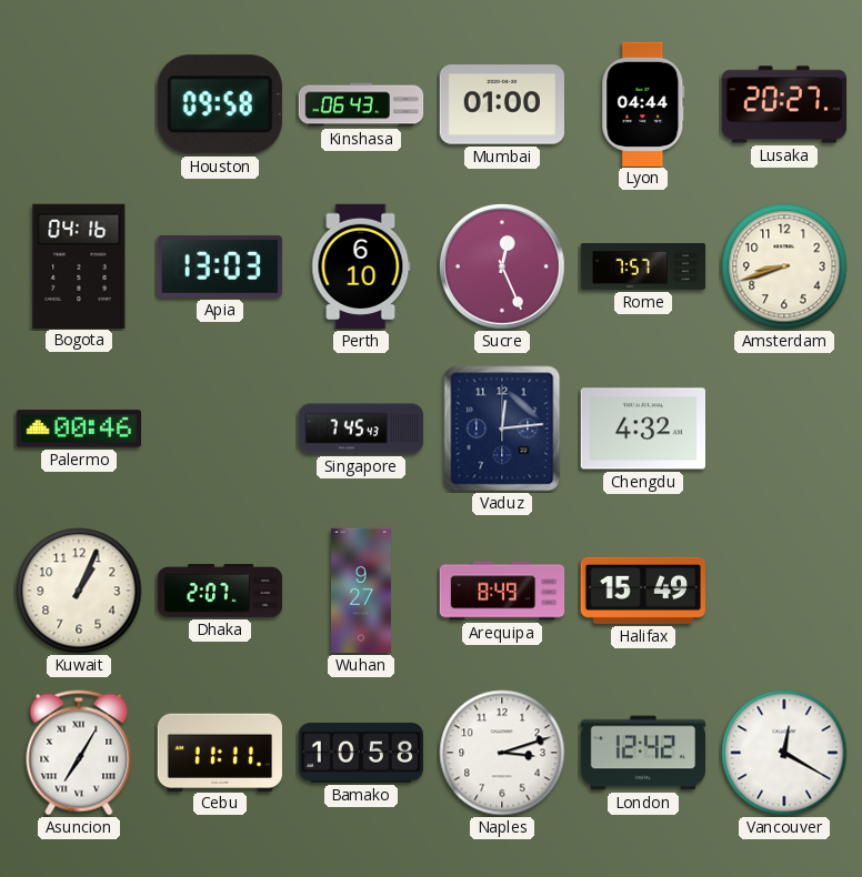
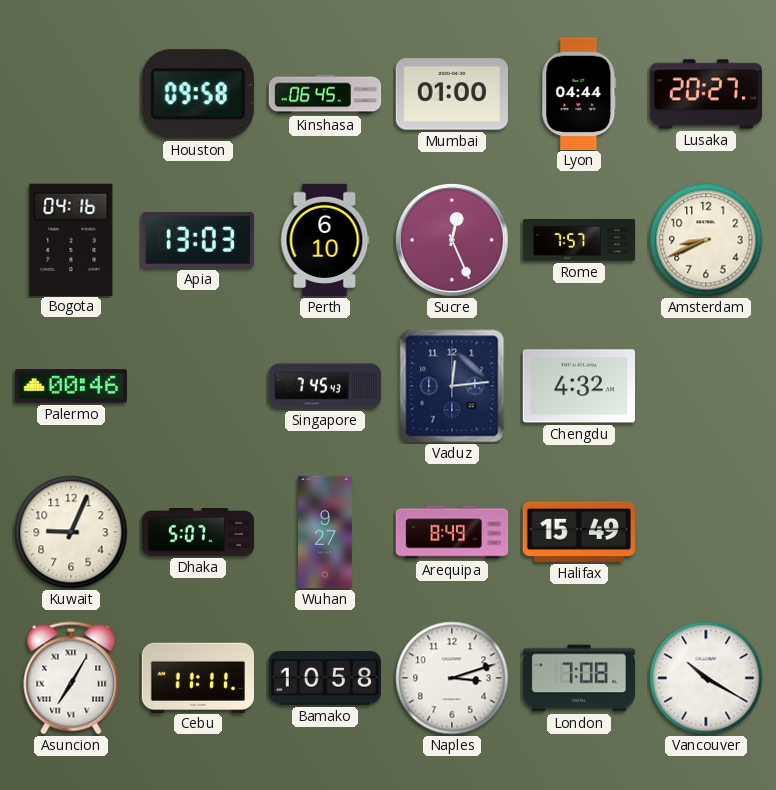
Kinshasa: 06:43 -> 06:45 (325, 94)
Amsterdam: 8:42 -> 8:41 (706, 240)
Kuwait: 1:04 -> 9:04 (71, 532)
Dhaka: 2:07 -> 5:07 (198, 532)
London: 12:42 -> 7:08 (579, 678)
Vancouver: 12:20 -> 10:20 (706, 678)
